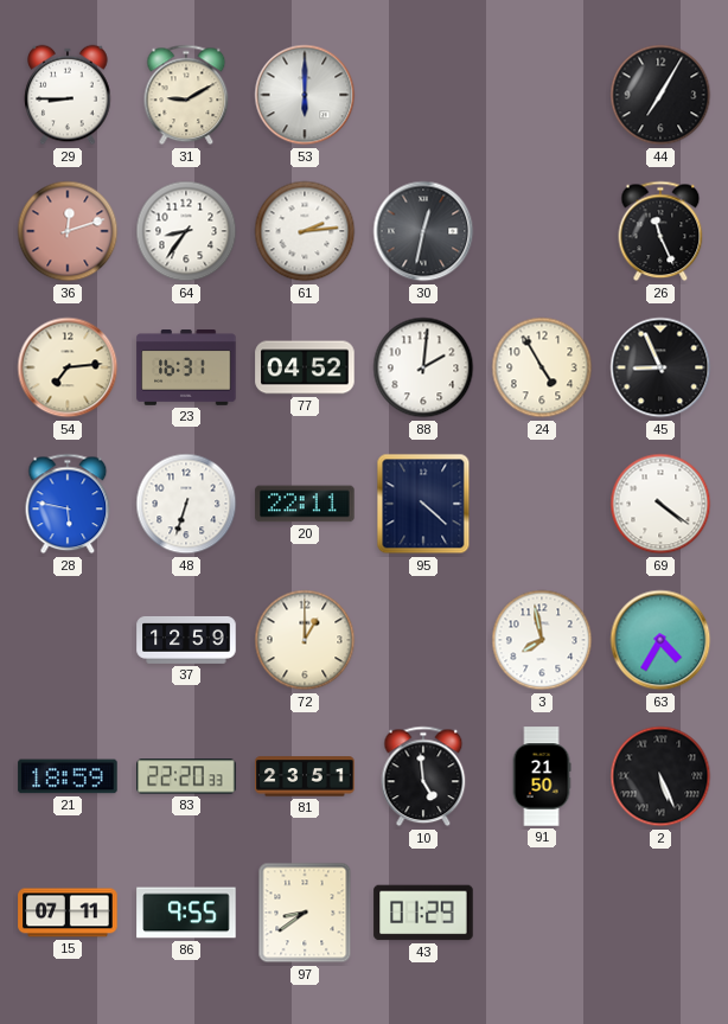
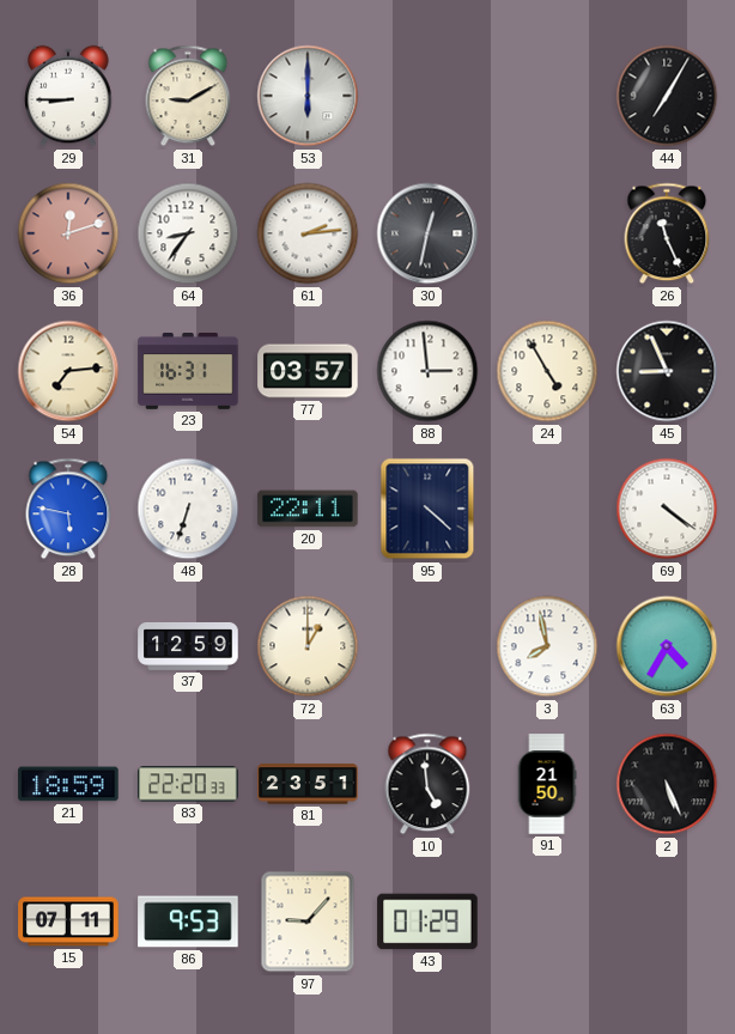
77: 04:52 -> 03:57 (308, 371)
88: 2:01 -> 2:59 (427, 371)
86: 9:55 -> 9:53 (188, 922)
97: 8:39 -> 9:07 (308, 922)
